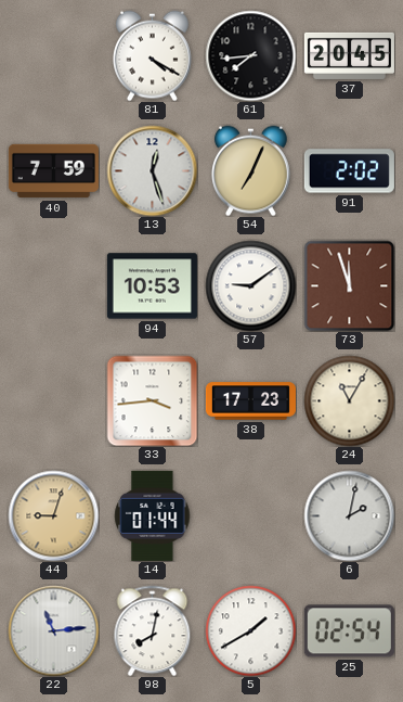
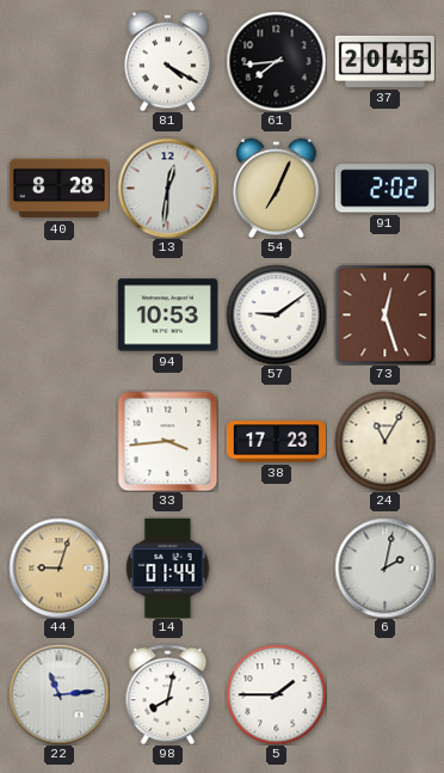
40: 7:59 -> 8:28 (58, 189)
13: 12:27 -> 12:31 (167, 188)
73: 11:57 -> 12:27 (384, 314)
5: 1:40 -> 1:45 (276, 694)
25: 02:54 -> none (349, 631)
